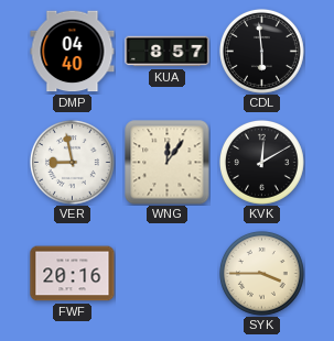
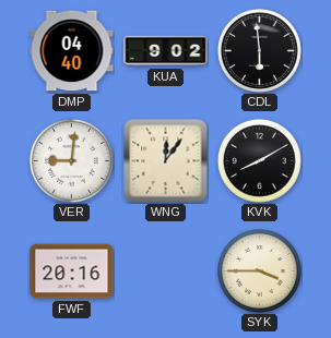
KUA: 8:57 -> 9:02 (166, 51)
VER: 8:58 -> 9:01 (71, 160)
KVK: 12:10 -> 8:10 (259, 160)
